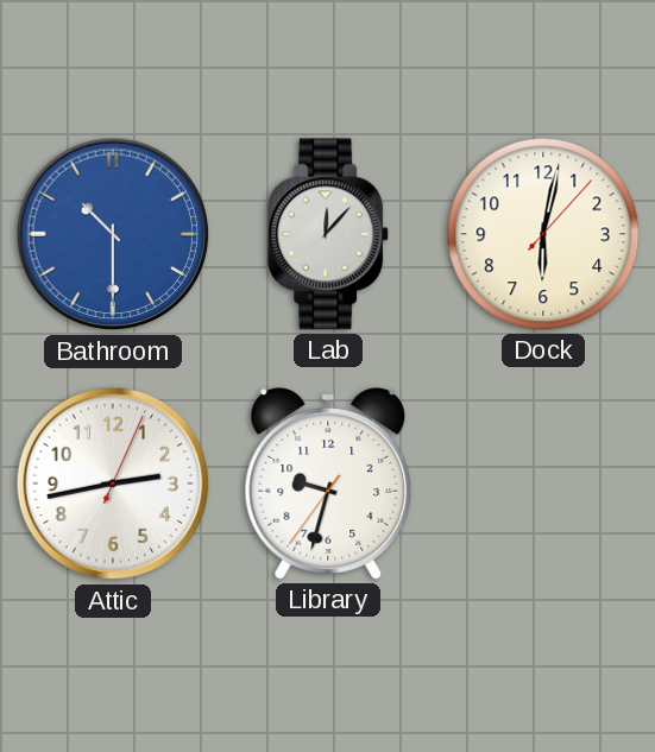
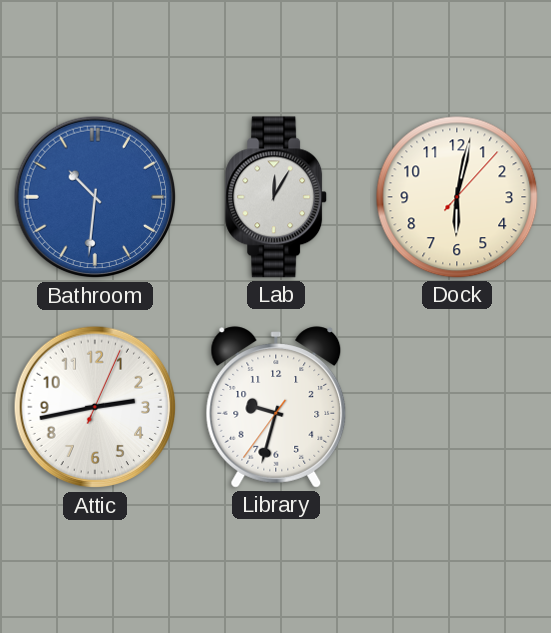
Bathroom: 10:30 -> 10:31 (95, 197)
Lab: 12:07 -> 12:05 (277, 197)
